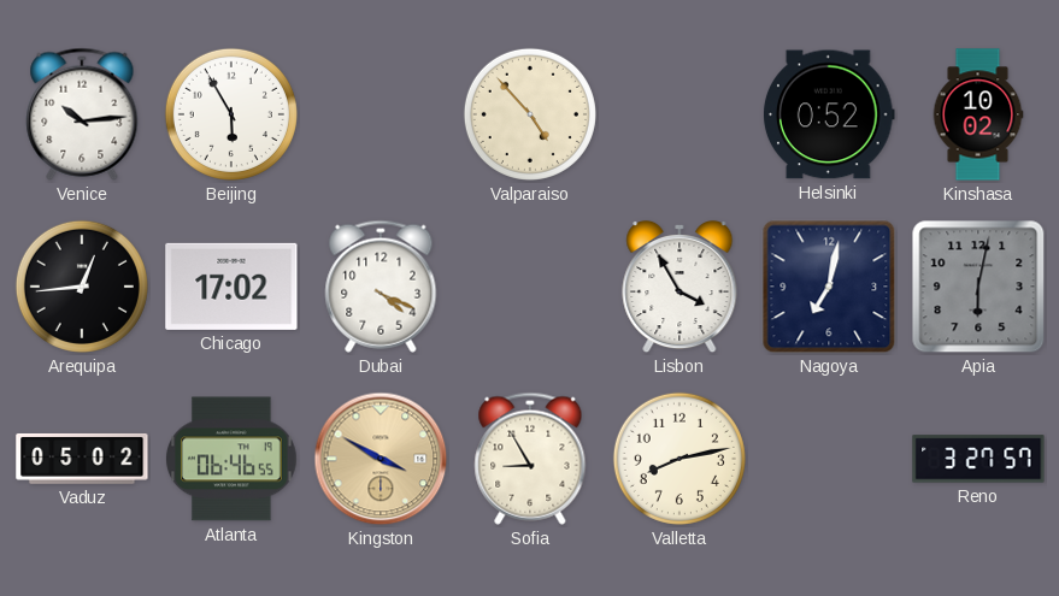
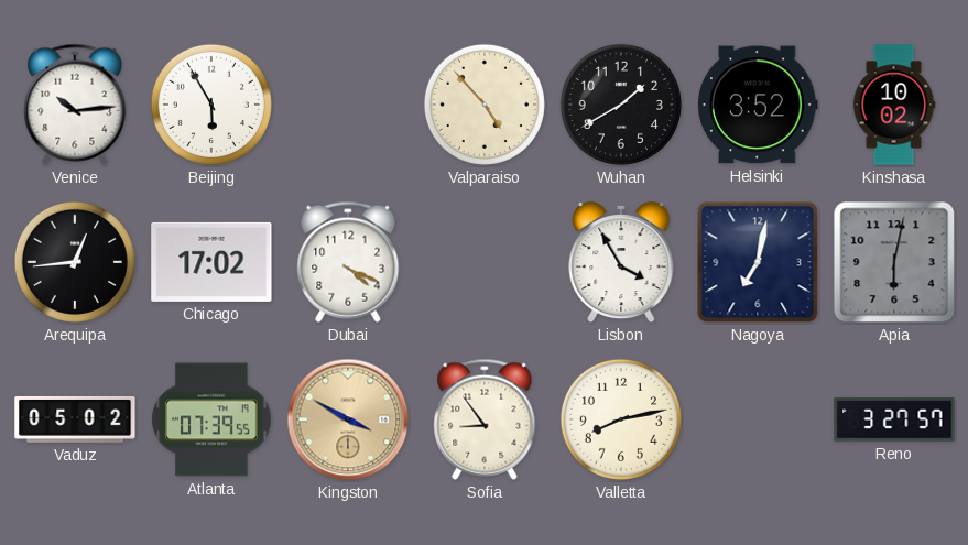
Wuhan: none -> 1:40 (621, 105)
Helsinki: 0:52 -> 3:52 (759, 105)
Atlanta: 06:46 -> 07:39 (213, 419)
Sofia: 8:55 -> 8:54 (485, 419)
